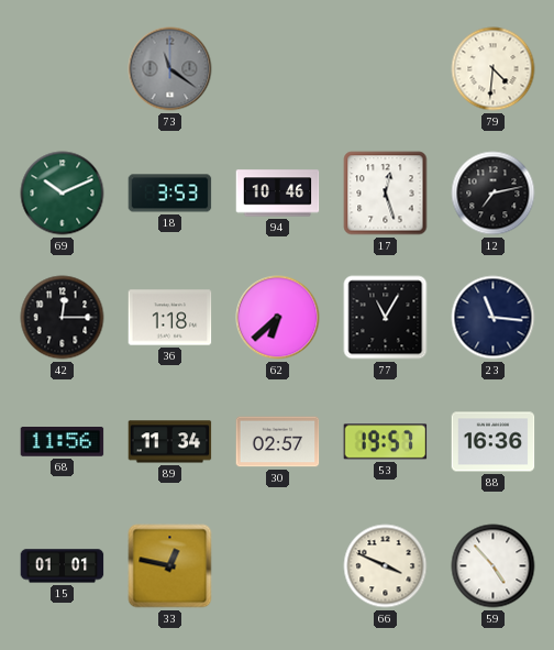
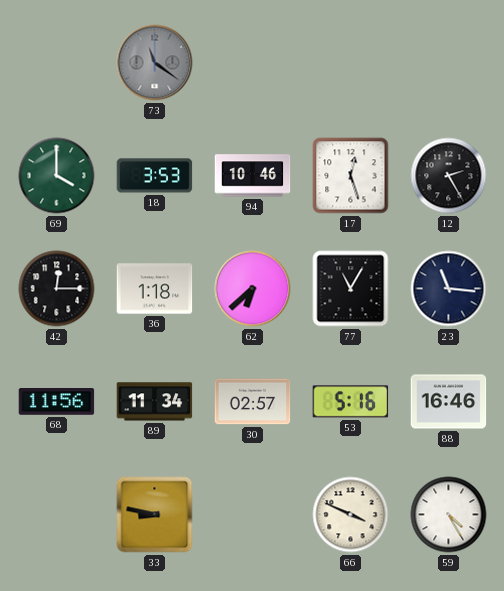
79: 4:31 -> none (494, 69)
69: 10:11 -> 4:00 (57, 176)
12: 7:13 -> 2:25 (449, 176)
53: 19:57 -> 5:16 (351, 402)
88: 16:36 -> 16:46 (449, 402)
15: 01:01 -> none (63, 566)
33: 12:47 -> 8:47 (155, 515)
59: 4:53 -> 4:25 (449, 515)
